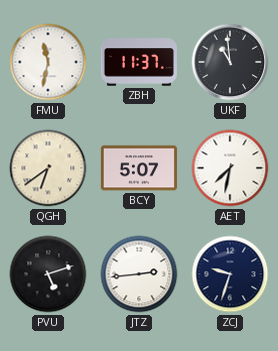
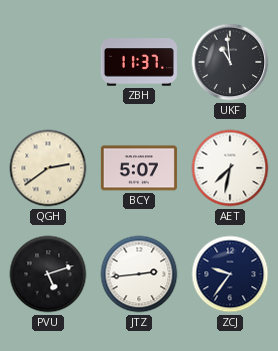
FMU: 11:32 -> none (48, 62)
QGH: 6:39 -> 2:39 (48, 168)
ZCJ: 9:33 -> 9:36 (230, 274)
